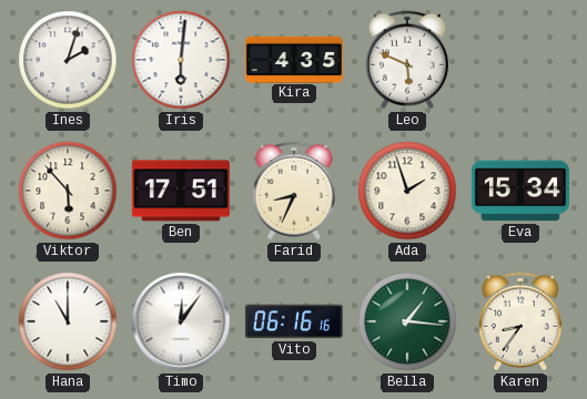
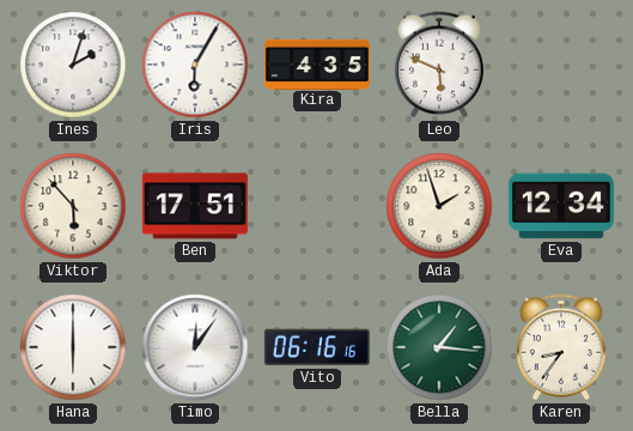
Iris: 6:01 -> 6:05 (195, 65)
Farid: 8:34 -> none (294, 191)
Eva: 15:34 -> 12:34 (561, 206)
Hana: 11:00 -> 6:00 (73, 347)
